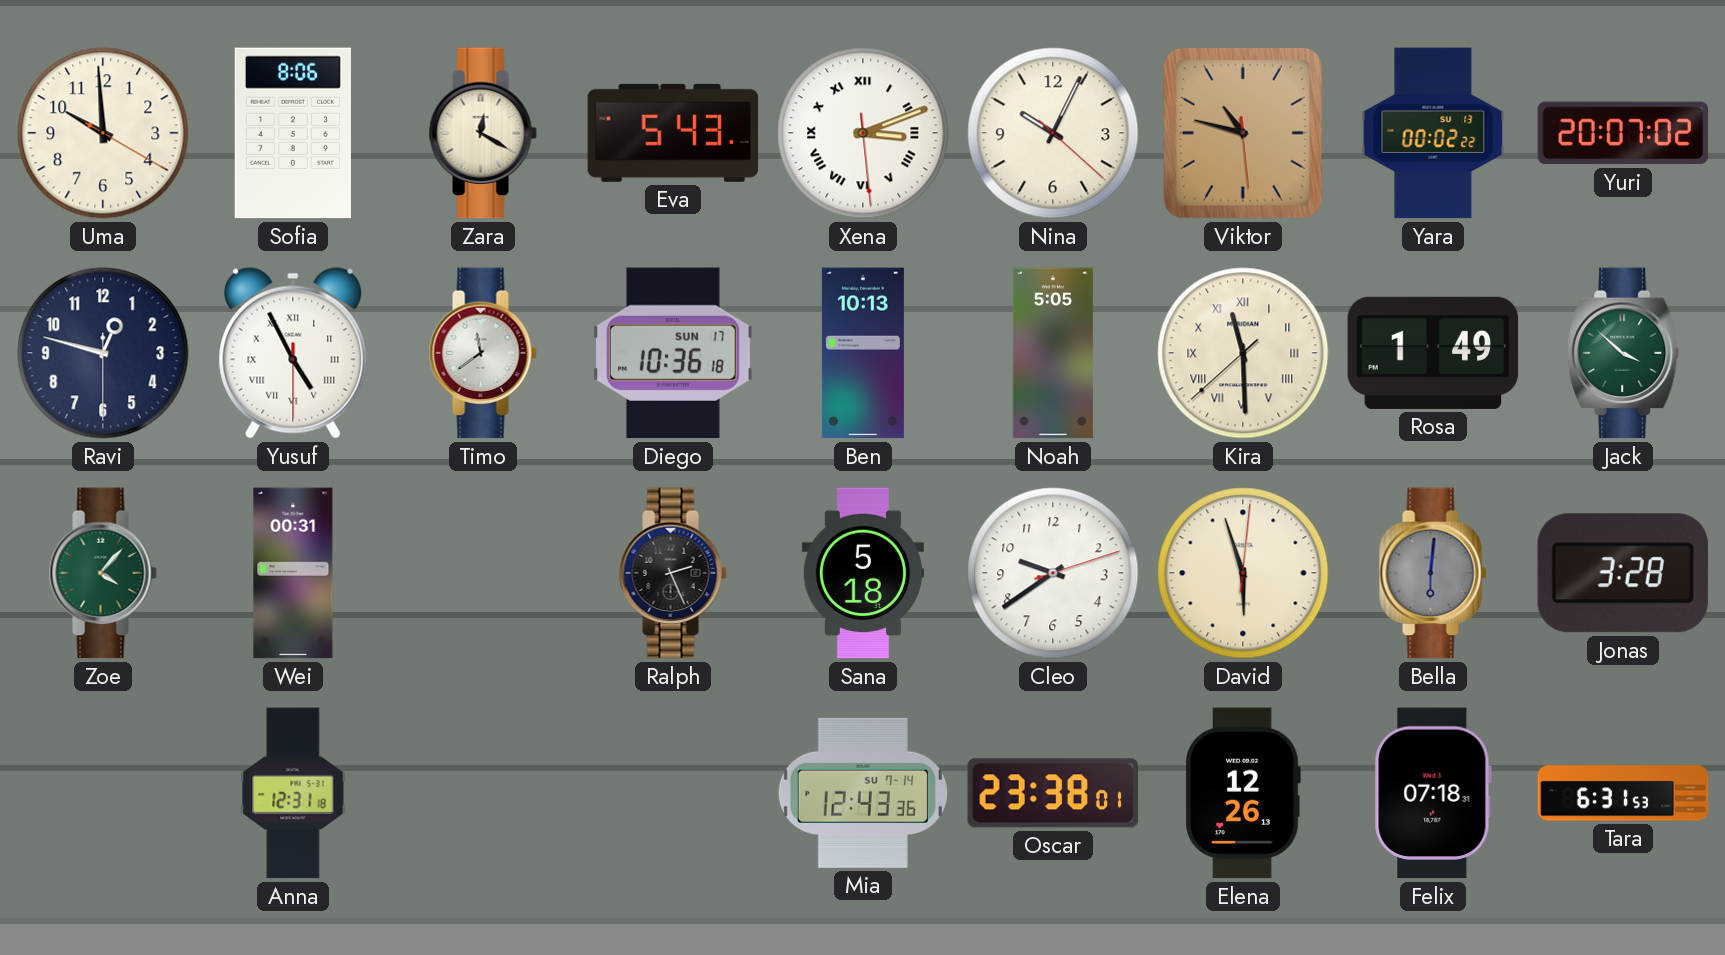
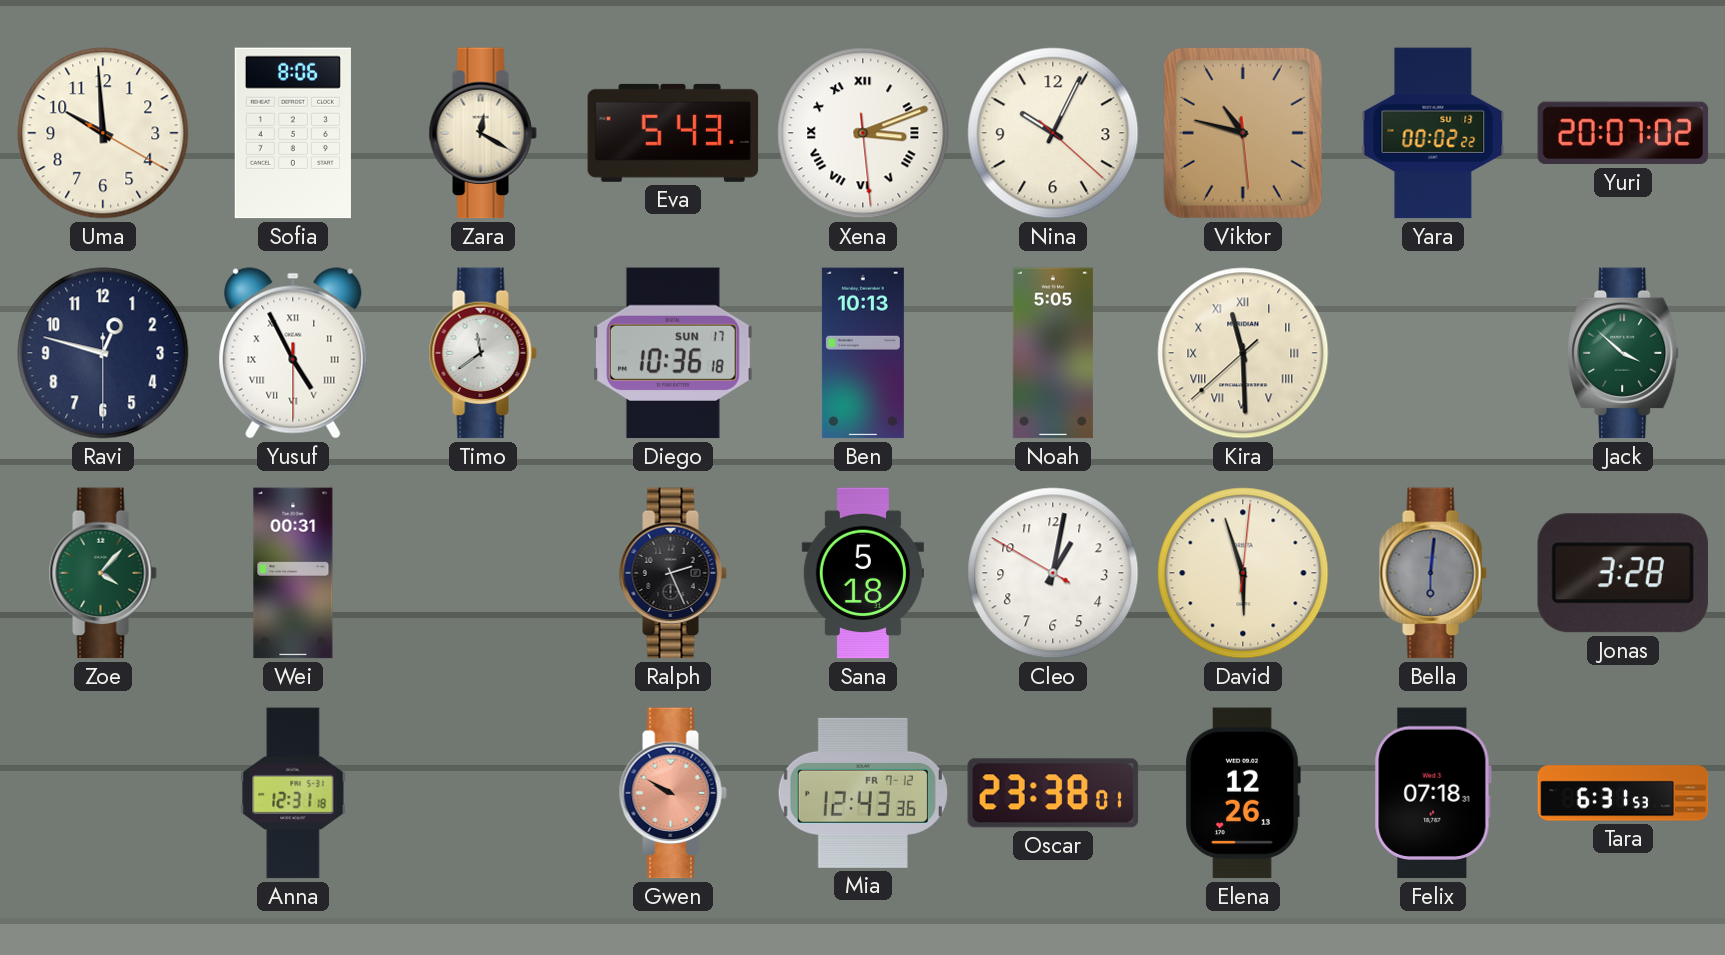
Rosa: 1:49 -> none (1433, 353)
Cleo: 9:39 -> 1:01 (1053, 573)
Gwen: none -> 9:50 (673, 793)
Mia date: SU 7-14 -> FR 7-12 (863, 793)
